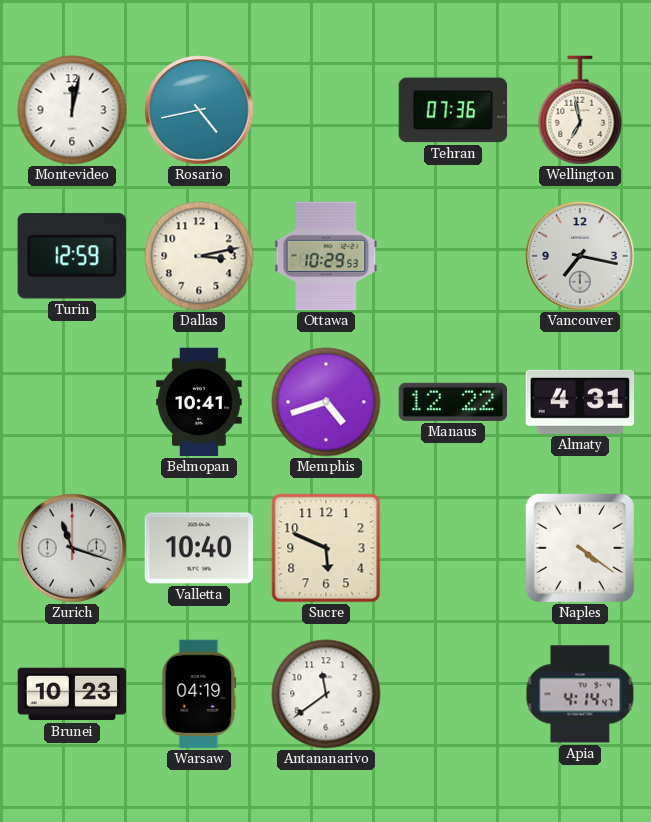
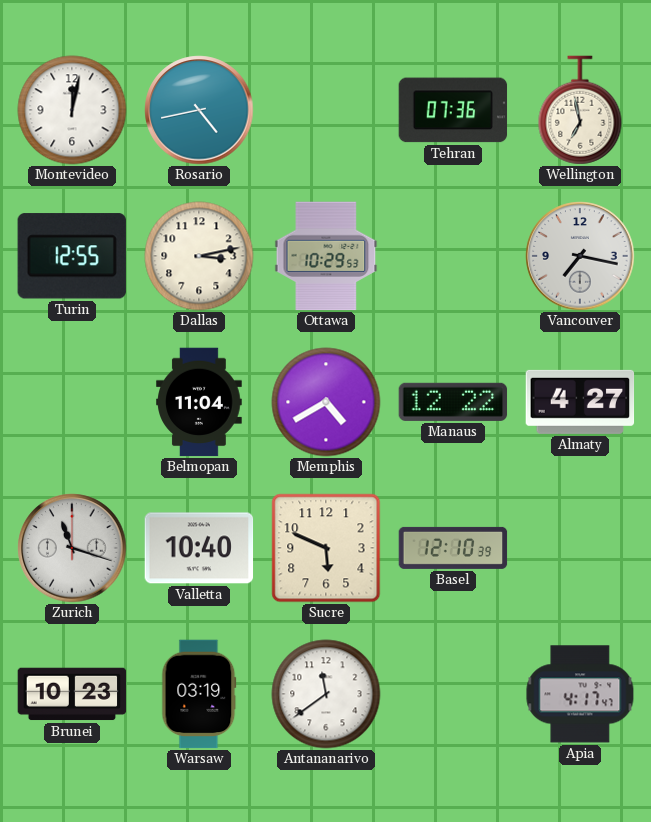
Turin: 12:59 -> 12:55 (72, 256)
Belmopan: 10:41 -> 11:04 (199, 402)
Memphis: 4:42 -> 4:40 (326, 402)
Almaty: 4:31 -> 4:27 (580, 402)
Basel: none -> 12:10 (453, 548)
Naples: 4:21 -> none (580, 548)
Warsaw: 04:19 -> 03:19 (199, 694)
Apia: 4:14 -> 4:17 (580, 694)
